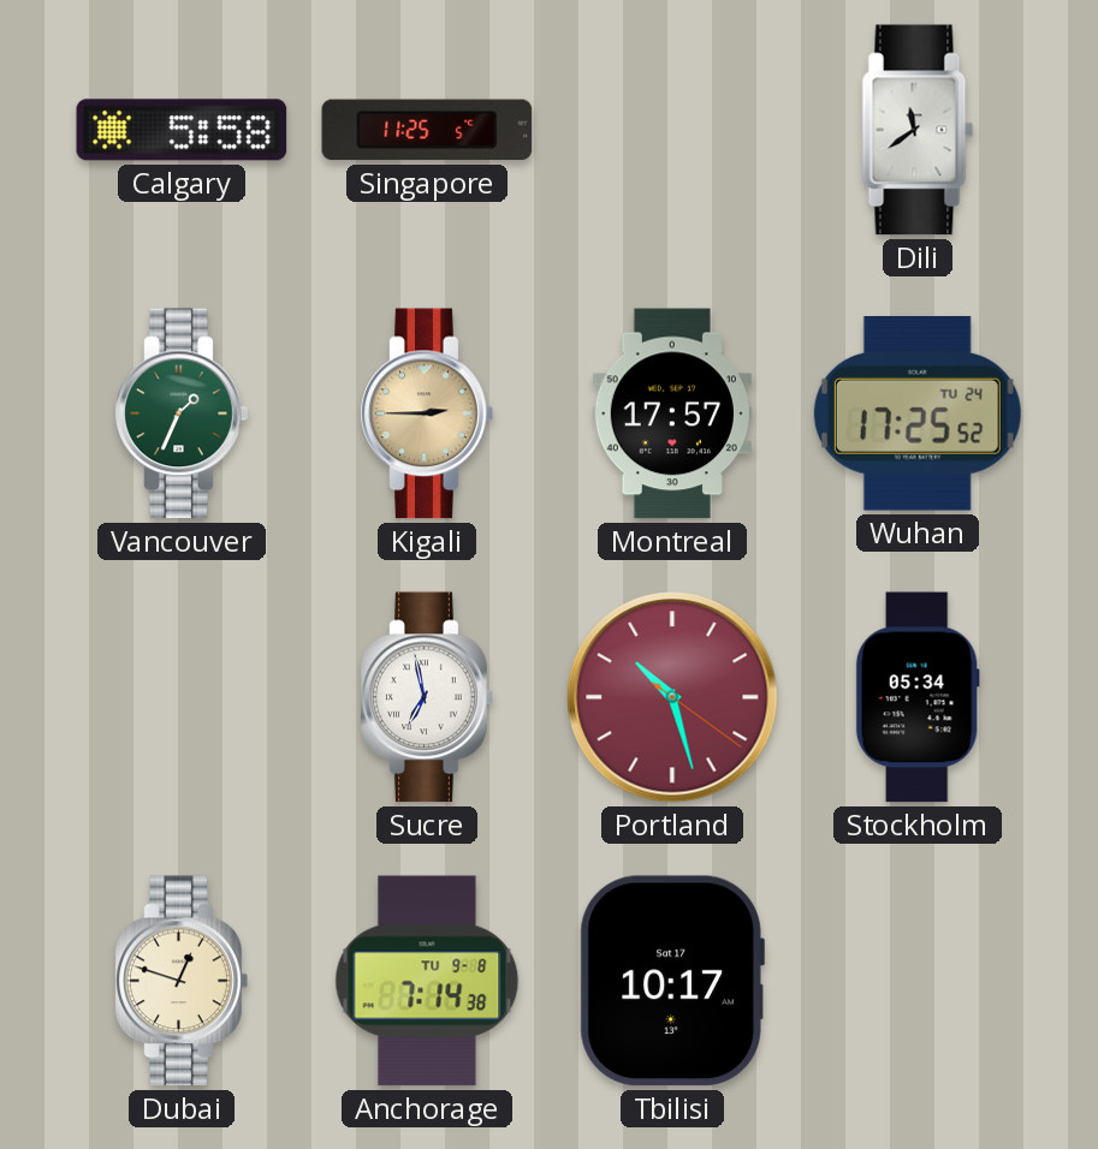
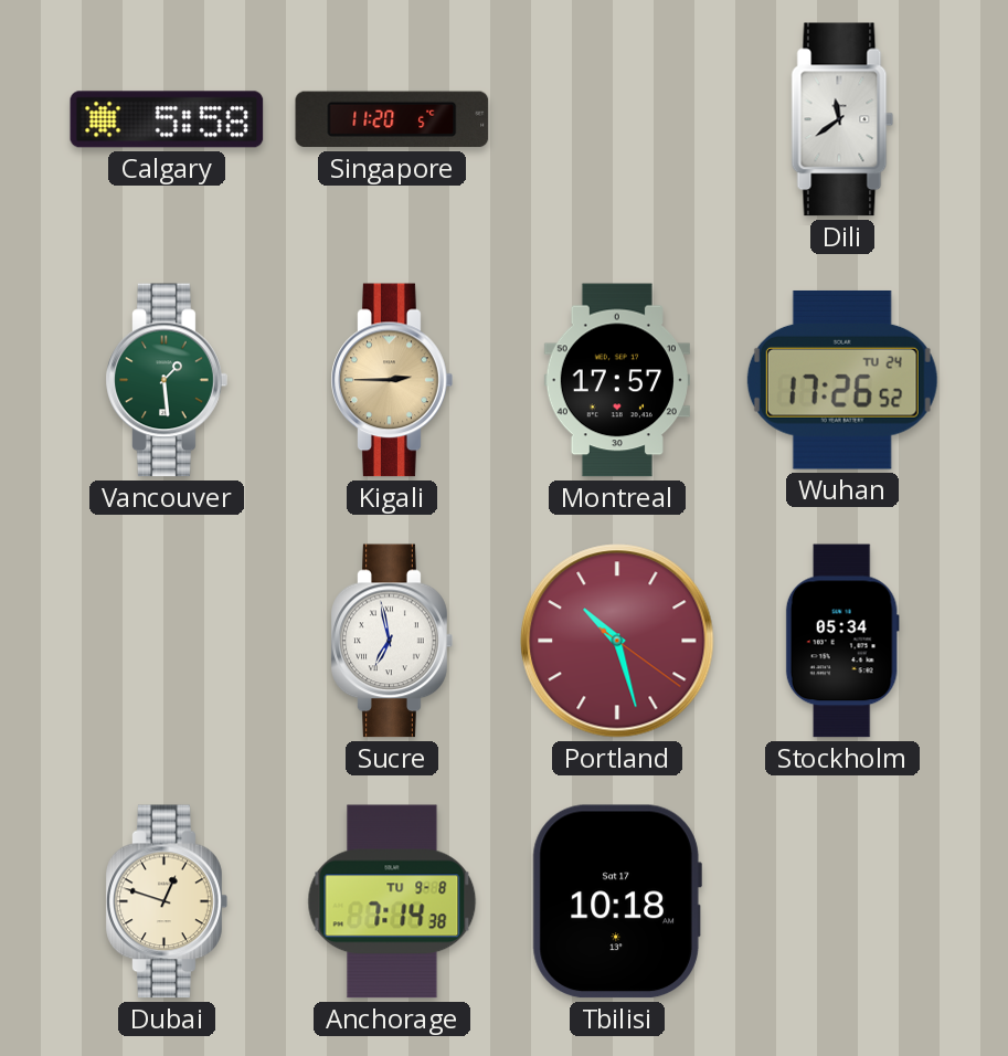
Singapore: 11:25 -> 11:20 (392, 119)
Vancouver: 1:34 -> 1:29 (167, 380)
Wuhan: 17:25 -> 17:26 (842, 380)
Tbilisi: 10:17 -> 10:18 (617, 901)
